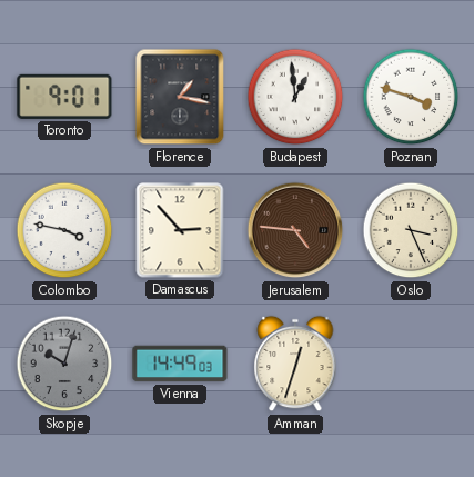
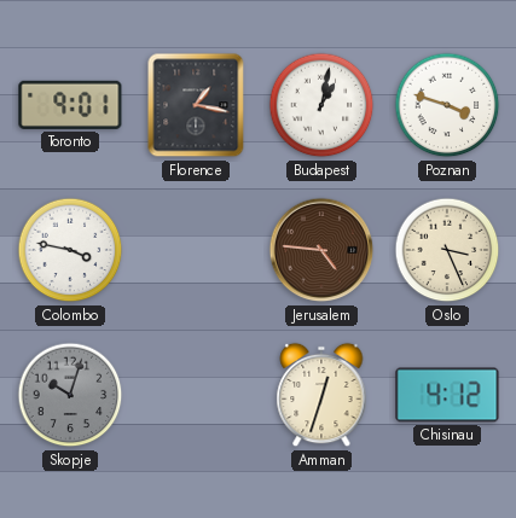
Budapest: 12:59 -> 1:02 (321, 105)
Damascus: 2:53 -> none (180, 230)
Vienna: 14:49 -> none (180, 364)
Chisinau: none -> 4:12 (447, 395)
